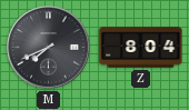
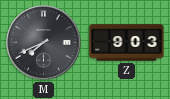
Z: 8:04 -> 9:03 (127, 43)
